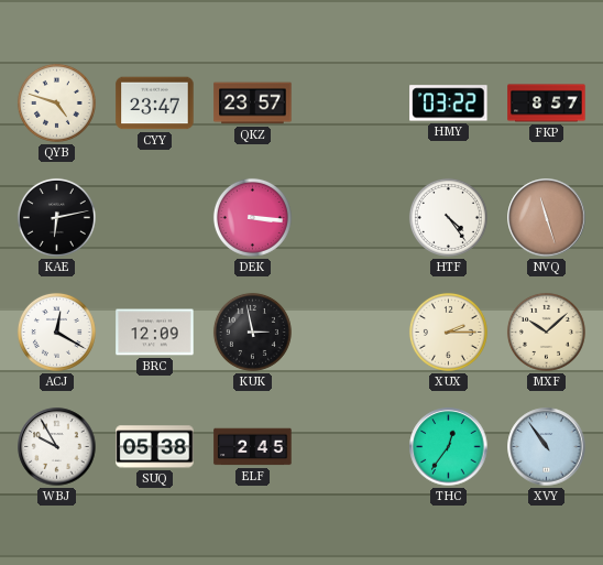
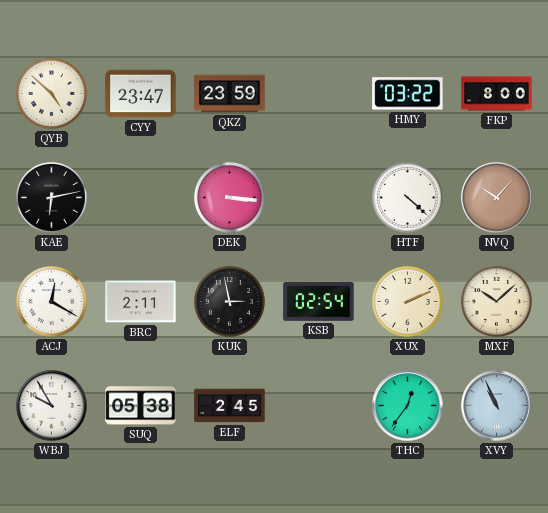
QYB: 4:48 -> 4:52 (51, 93)
QKZ: 23:57 -> 23:59 (230, 94)
FKP: 8:57 -> 8:00 (497, 94)
HTF: 4:24 -> 4:22 (407, 197)
NVQ: 11:27 -> 10:07 (497, 198)
BRC: 12:09 -> 2:11 (141, 302)
KSB: none -> 02:54 (319, 301)
XUX: 2:15 -> 2:11 (407, 301)
XVY: 10:54 -> 10:56 (497, 406)
